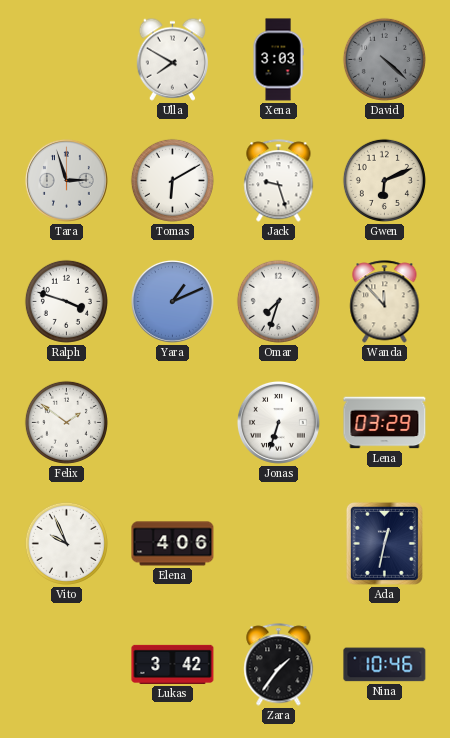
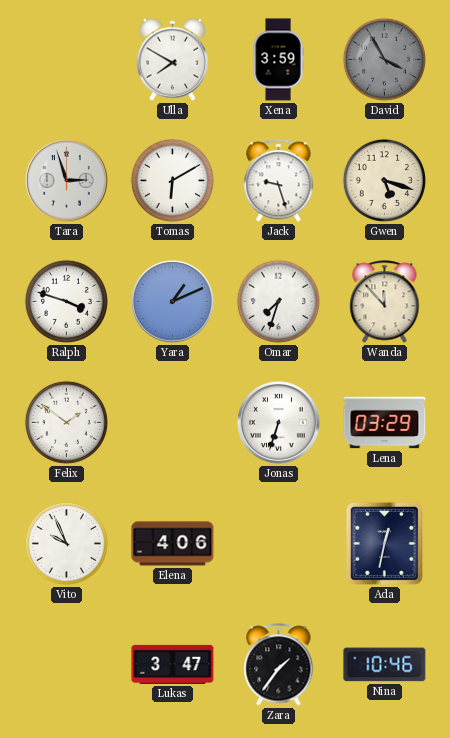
Xena: 3:03 -> 3:59 (278, 60)
David: 4:22 -> 3:55 (384, 59)
Gwen: 6:11 -> 5:18 (384, 180)
Lukas: 3:42 -> 3:47 (173, 664)
